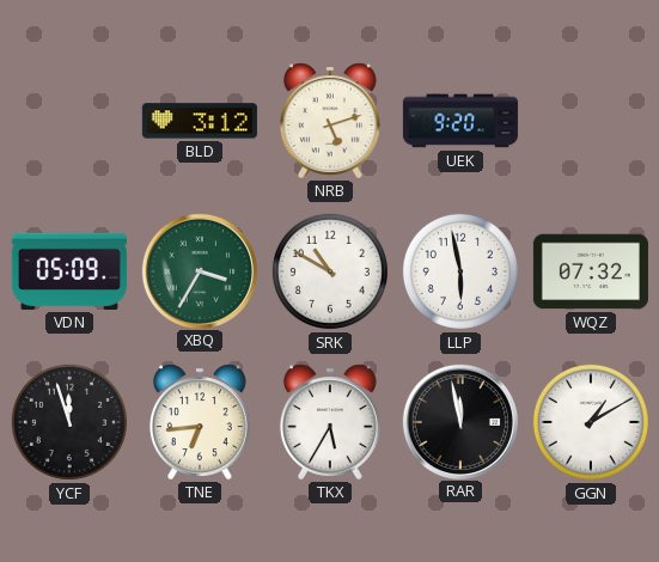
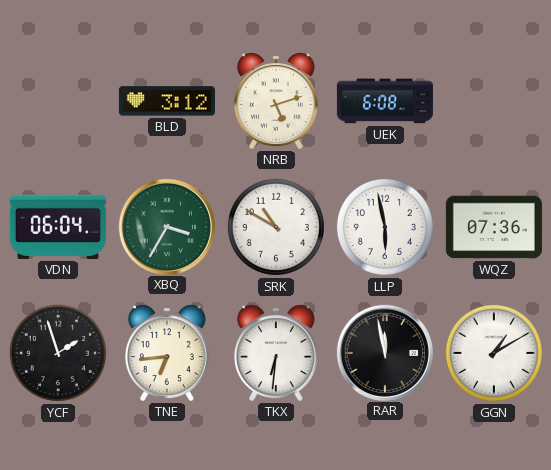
UEK: 9:20 -> 6:08 (385, 101)
VDN: 05:09 -> 06:04 (58, 227)
WQZ: 07:32 -> 07:36 (494, 227)
YCF: 11:57 -> 1:57 (58, 353)
TKX: 5:35 -> 6:31 (276, 353)
